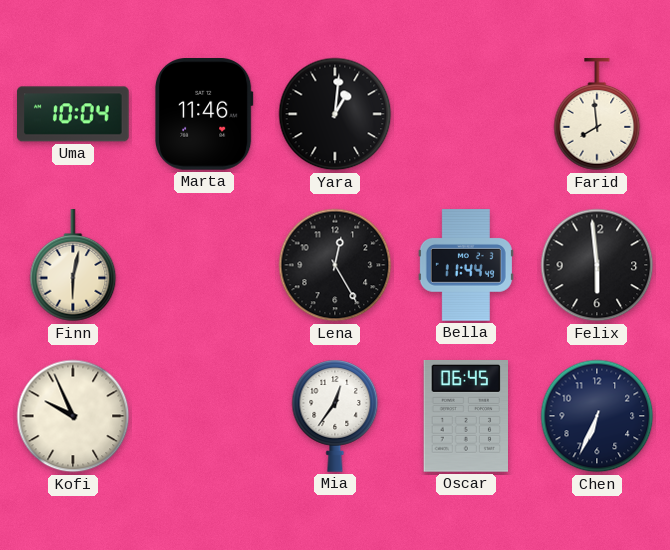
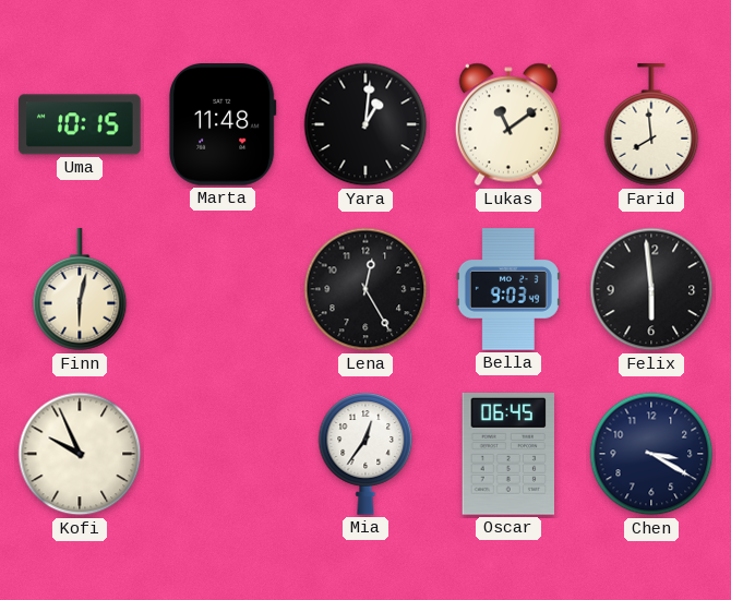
Uma: 10:04 -> 10:15 (81, 124)
Marta: 11:46 -> 11:48 (223, 125)
Lukas: none -> 11:09 (508, 124)
Bella: 11:44 -> 9:03 (508, 289)
Chen: 6:34 -> 3:20 (651, 454)
